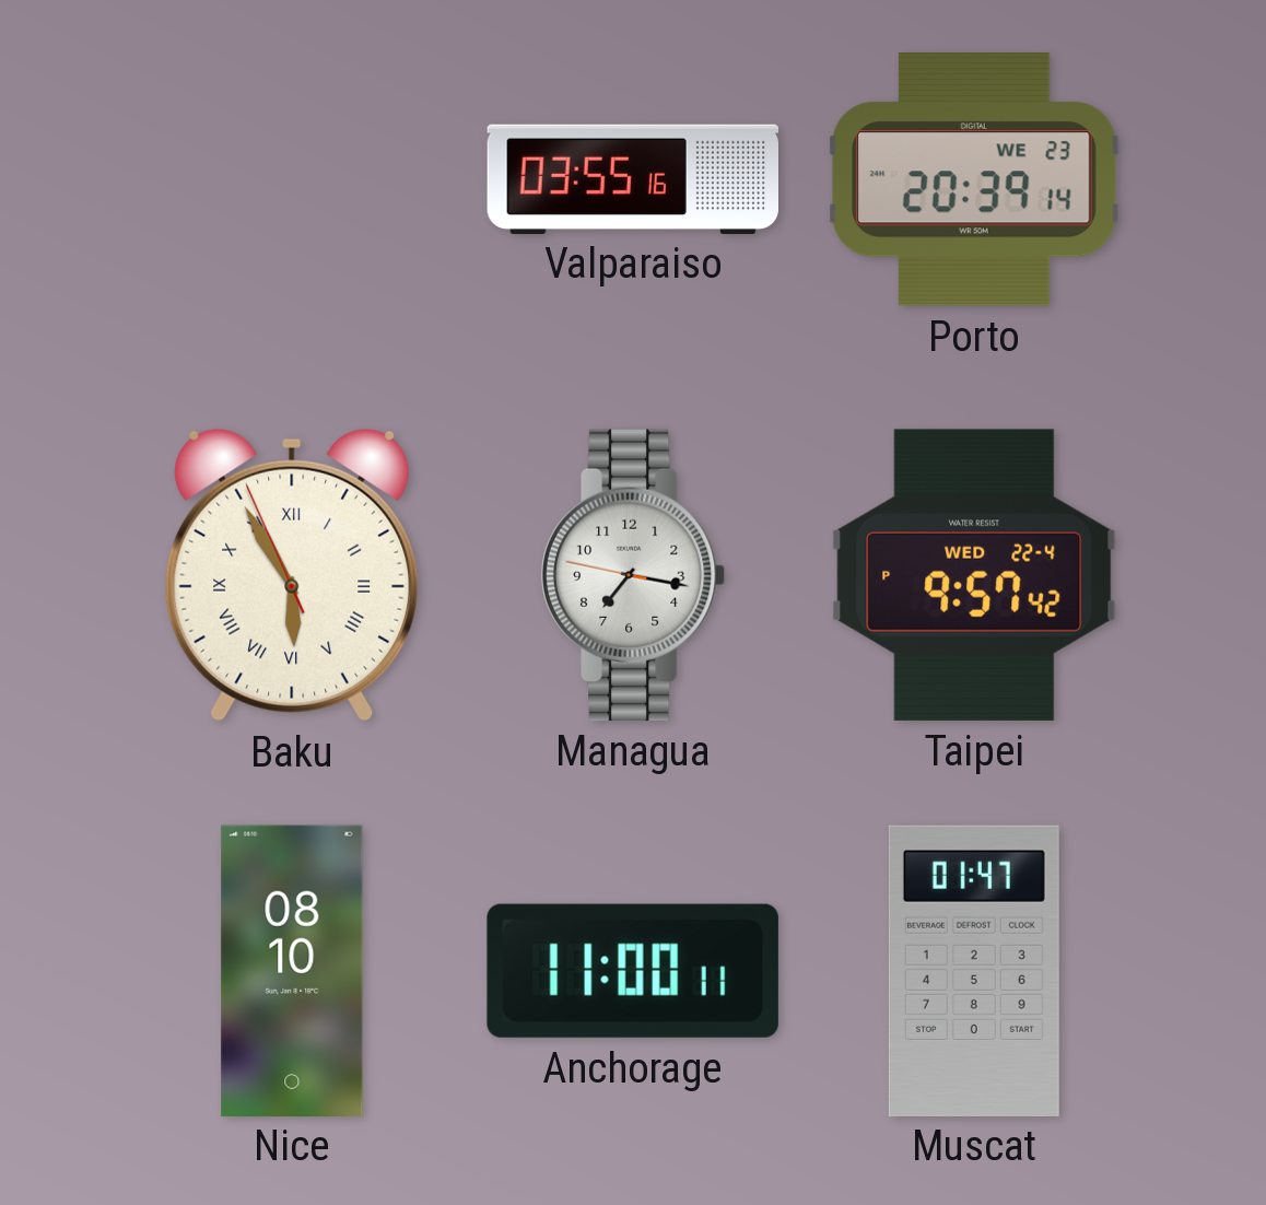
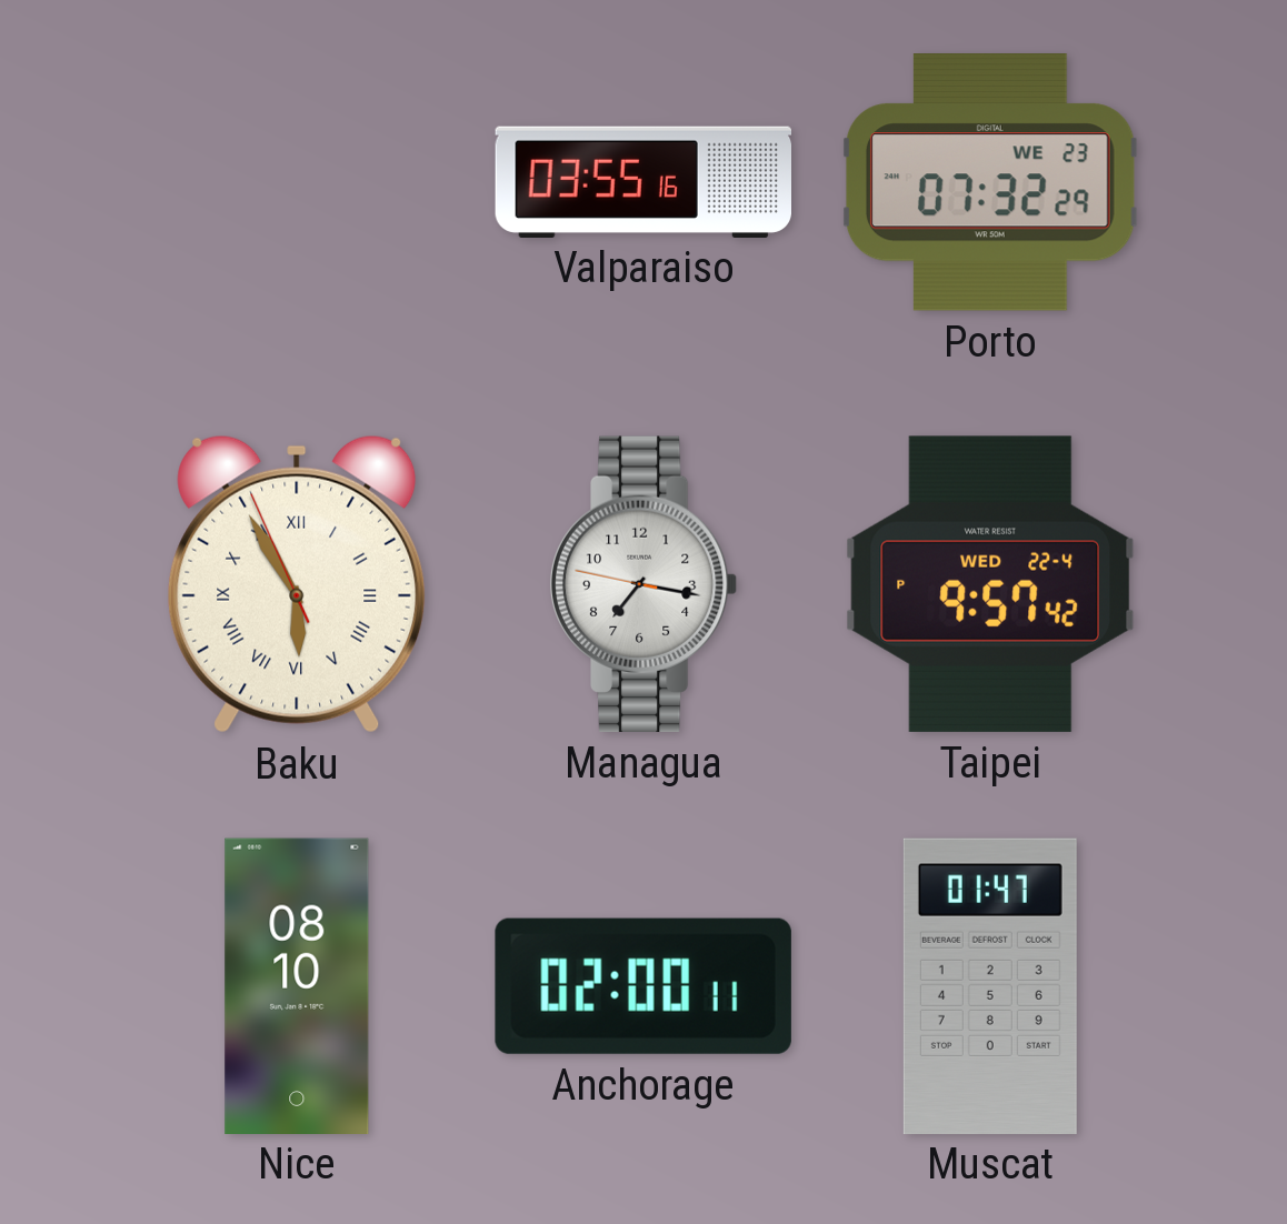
Porto: 20:39 -> 07:32 (990, 183)
Anchorage: 11:00 -> 02:00 (643, 986)
